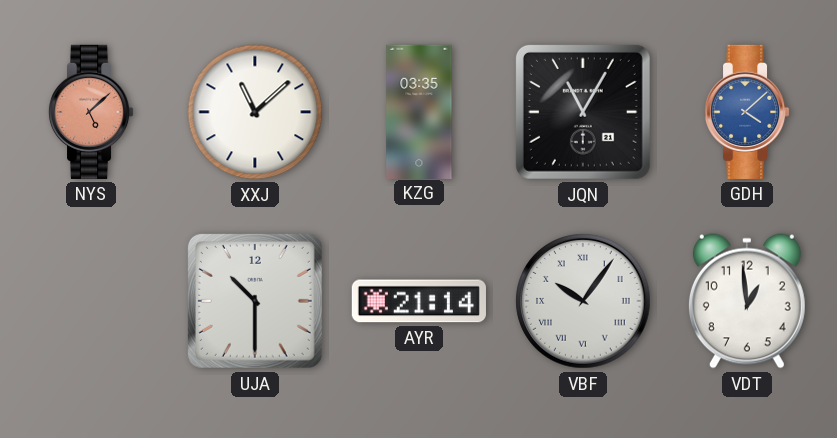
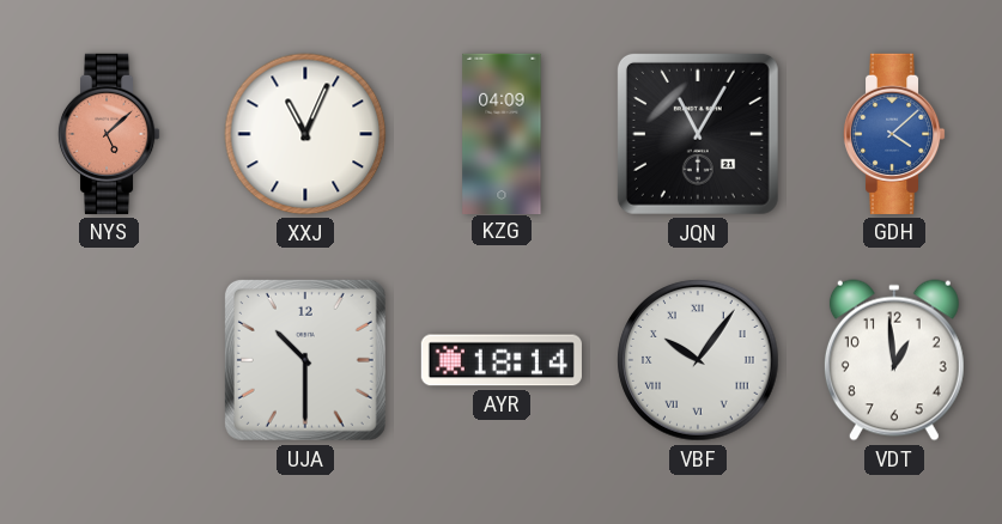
XXJ: 11:08 -> 11:04 (305, 134)
KZG: 03:35 -> 04:09 (502, 133)
AYR: 21:14 -> 18:14 (502, 360)
